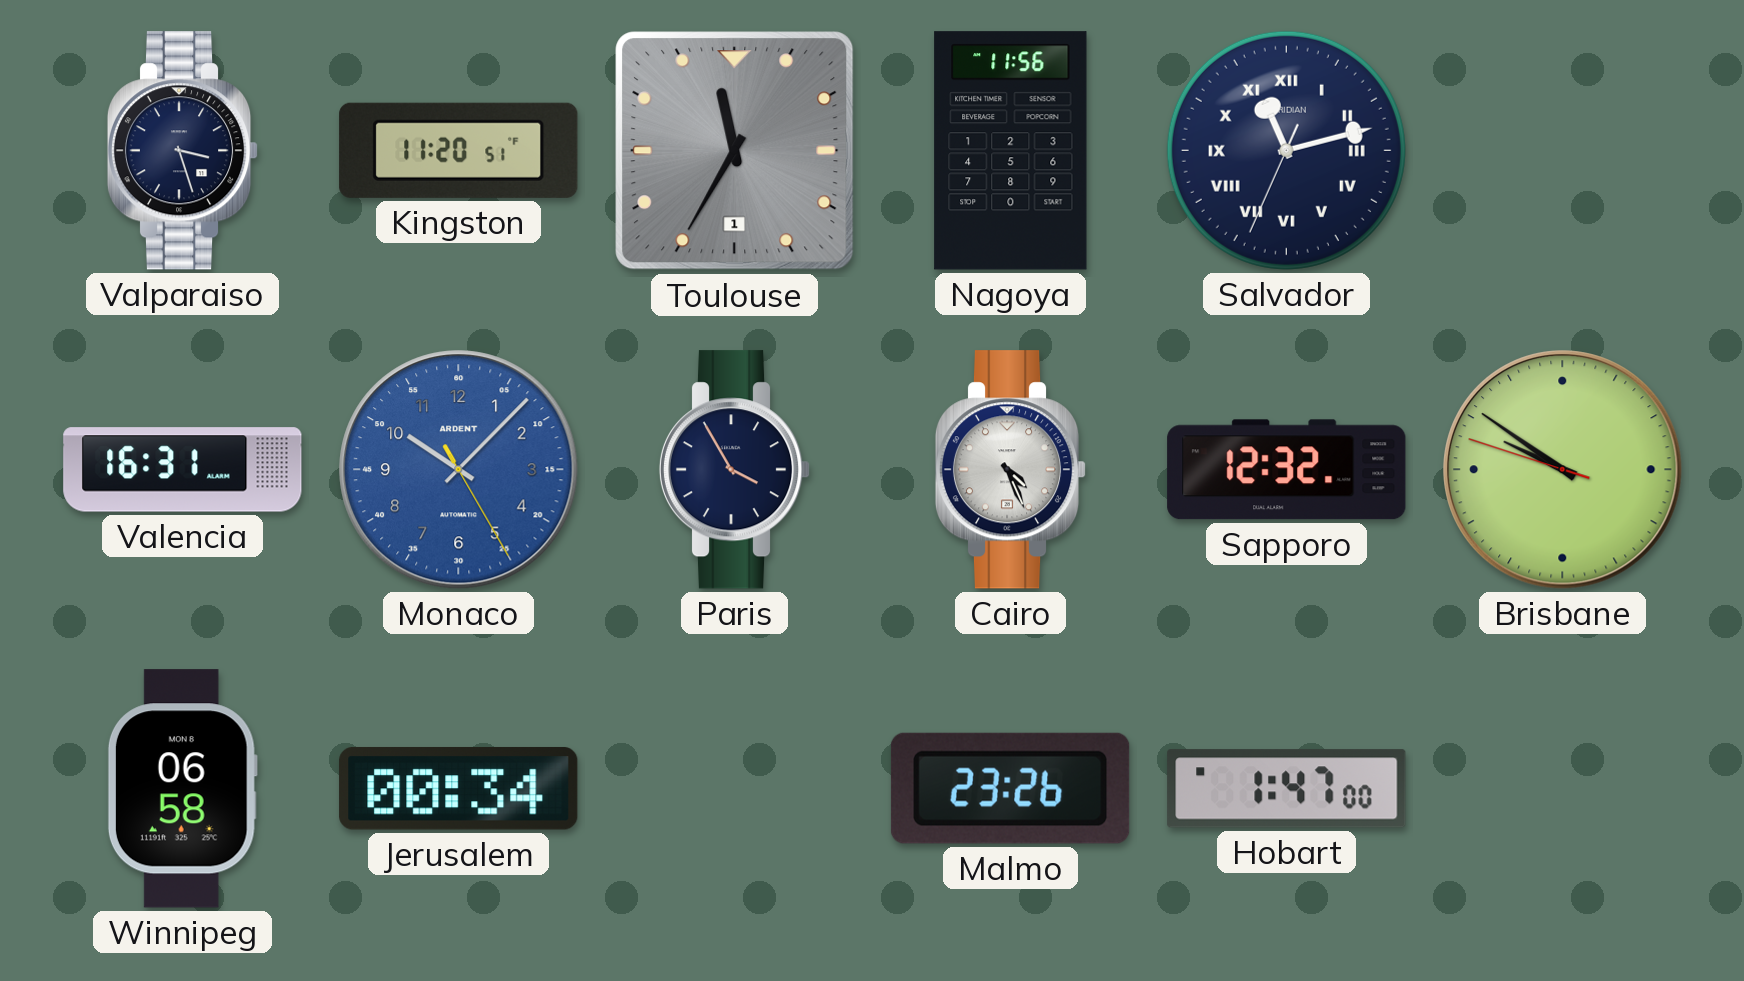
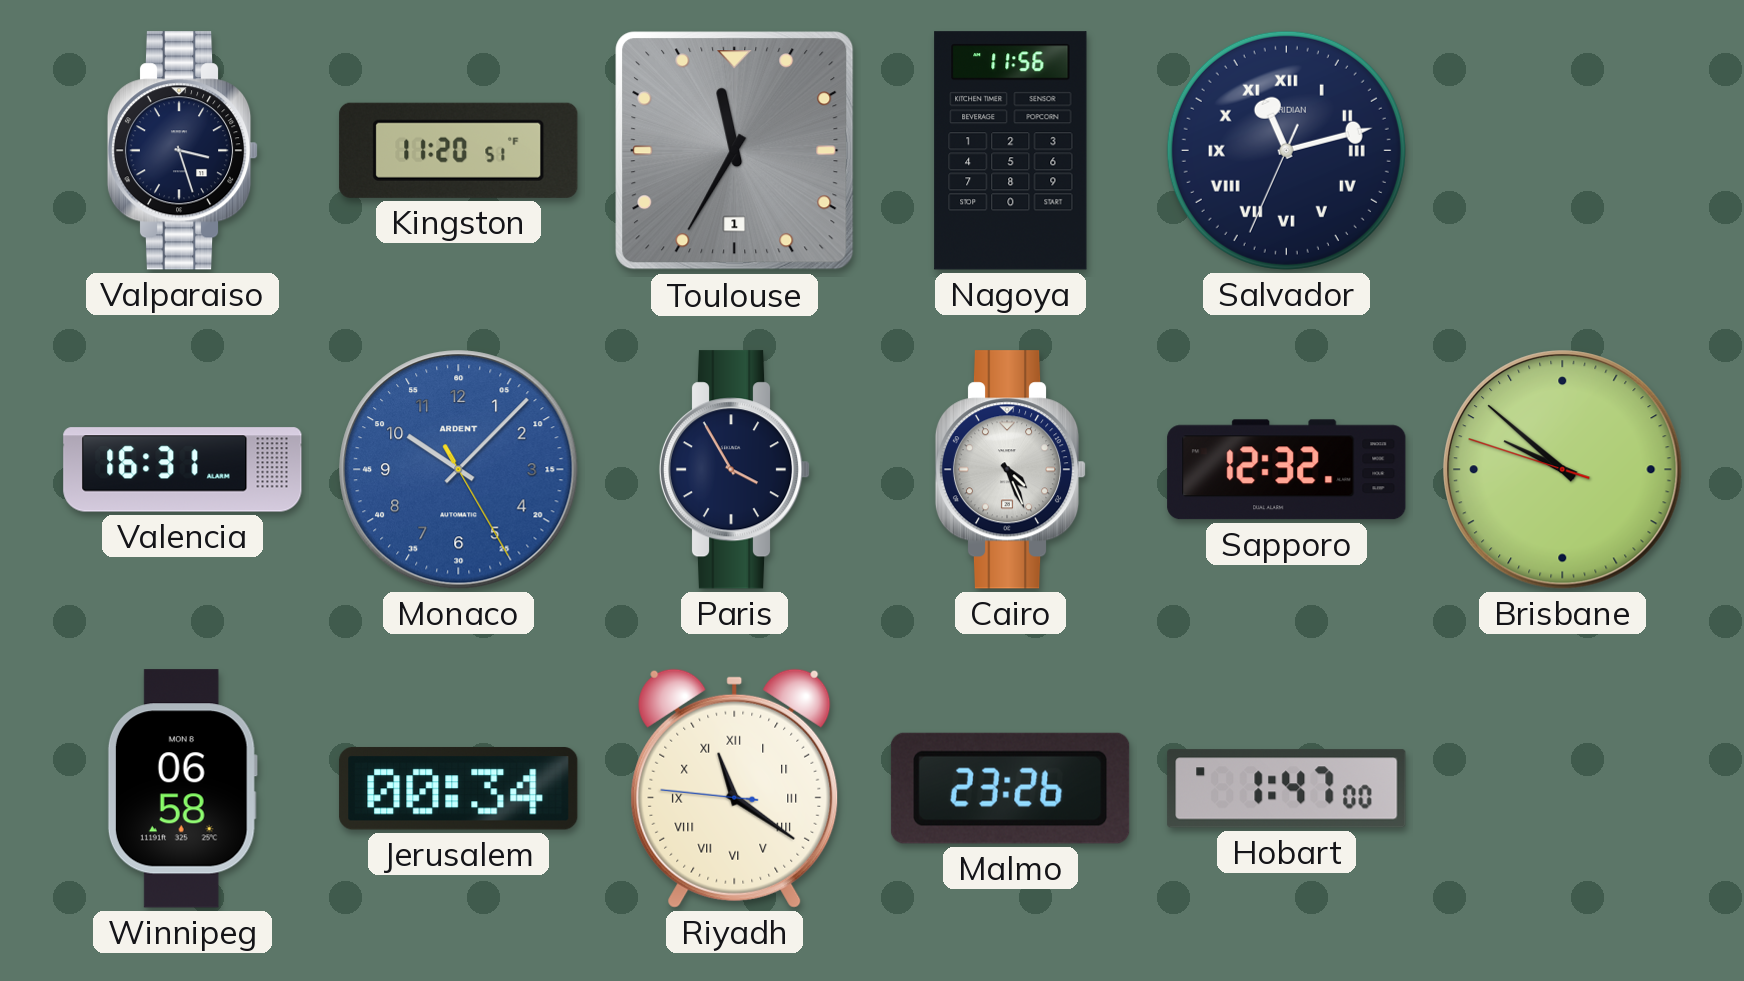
Brisbane: 9:50 -> 9:51 (1563, 470)
Riyadh: none -> 11:20 (735, 788)
